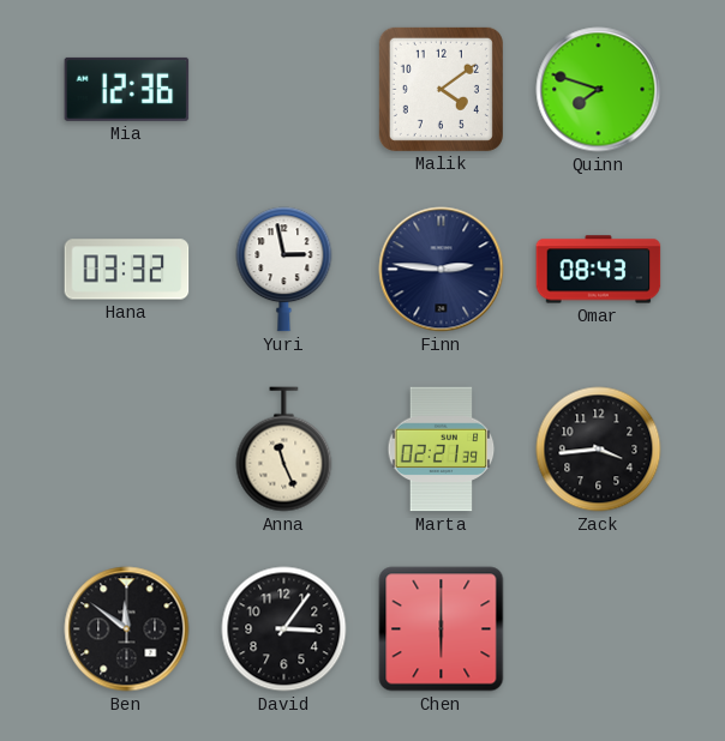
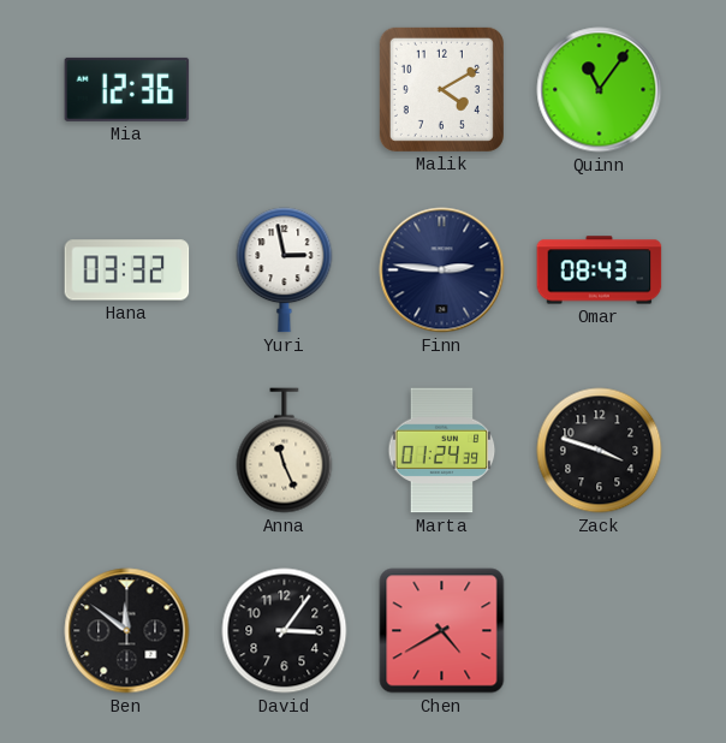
Malik: 4:09 -> 4:10 (441, 89)
Quinn: 7:48 -> 11:06 (600, 90)
Marta: 02:21 -> 01:24 (442, 451)
Zack: 3:44 -> 3:48 (600, 451)
Chen: 6:00 -> 4:40 (442, 631)
